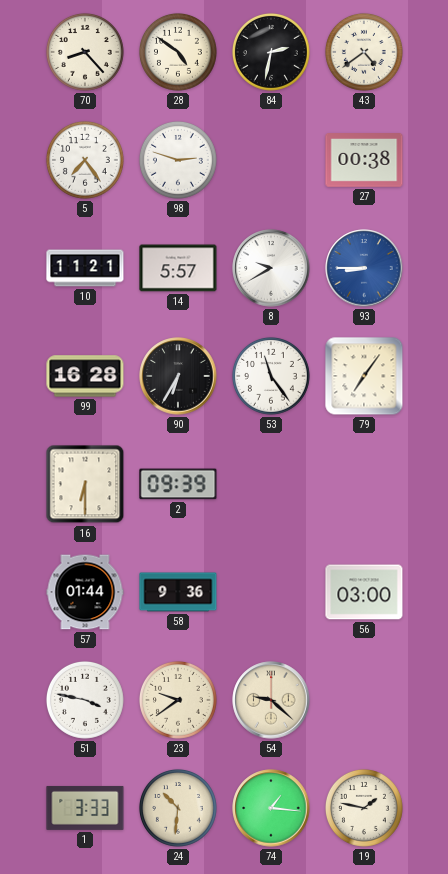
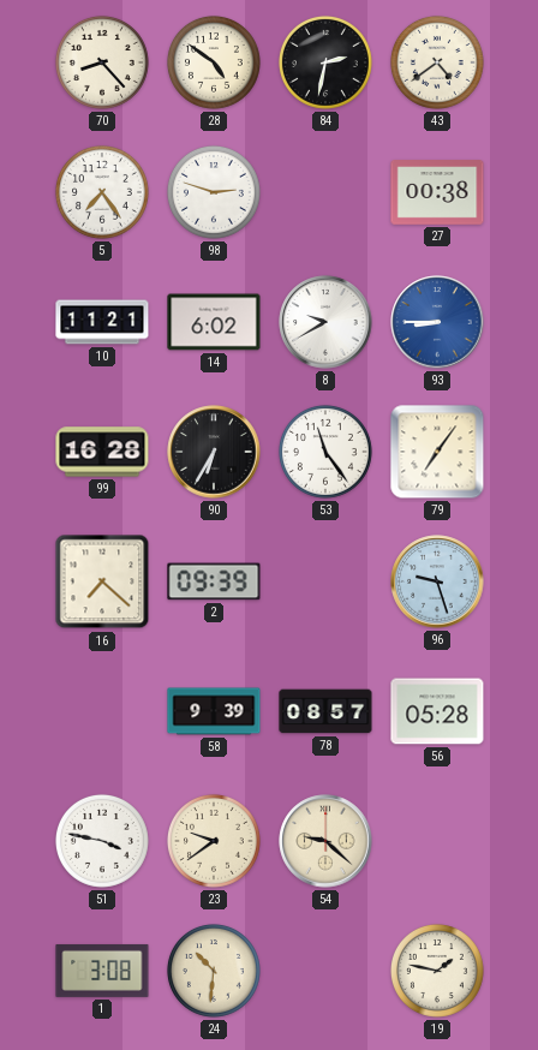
14: 5:57 -> 6:02 (214, 322)
16: 6:30 -> 7:22 (102, 581)
96: none -> 9:27 (437, 581)
57: 01:44 -> none (85, 592)
58: 9:36 -> 9:39 (214, 711)
78: none -> 08:57 (325, 711)
56: 03:00 -> 05:28 (437, 711)
1: 3:33 -> 3:08 (102, 971)
74: 1:16 -> none (271, 808)
